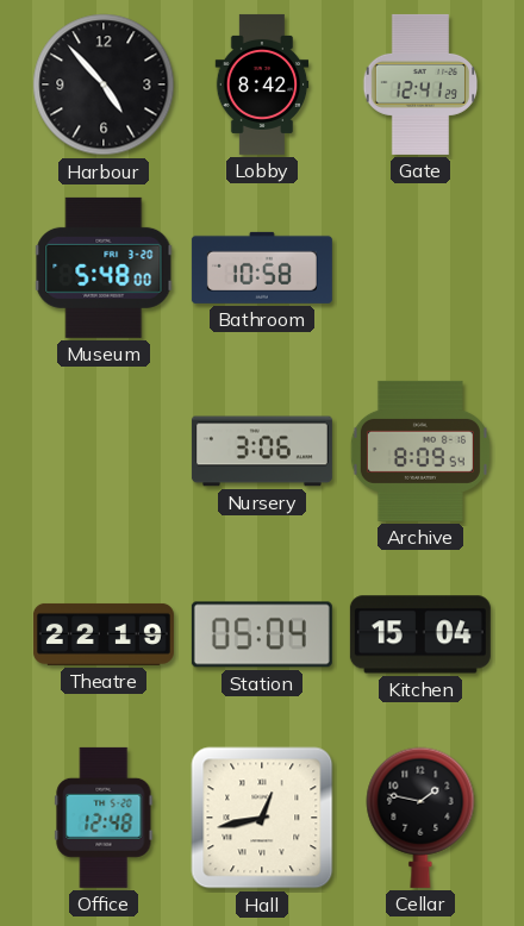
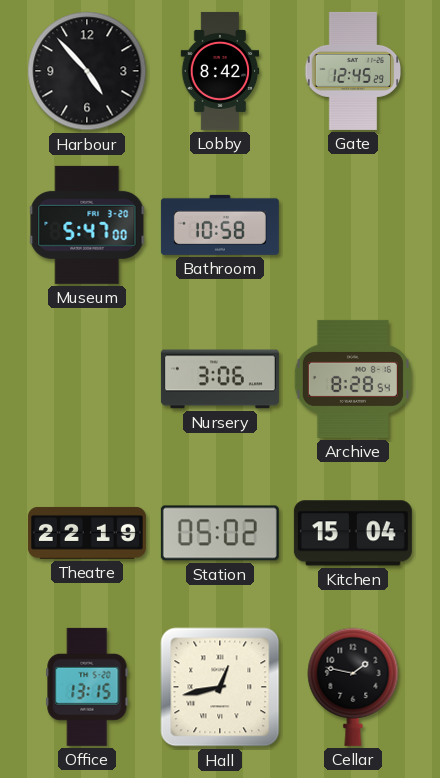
Gate: 12:41 -> 12:45 (353, 71)
Museum: 5:48 -> 5:47 (87, 225)
Archive: 8:09 -> 8:28 (353, 379)
Station: 05:04 -> 05:02 (220, 533)
Office: 12:48 -> 13:15 (87, 687)
